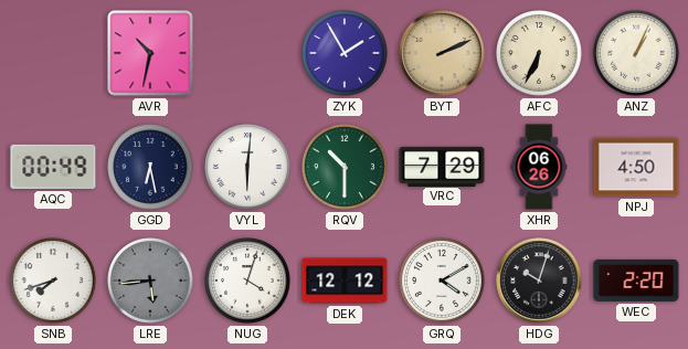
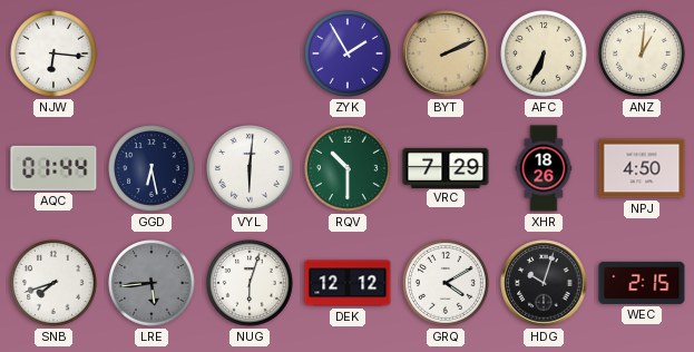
NJW: none -> 6:16 (55, 55)
AVR: 10:32 -> none (150, 53)
ANZ: 1:04 -> 1:01 (643, 55)
AQC: 00:49 -> 01:44 (53, 168)
XHR: 06:26 -> 18:26 (544, 168)
NUG: 4:03 -> 6:03 (251, 284)
WEC: 2:20 -> 2:15 (642, 283)
